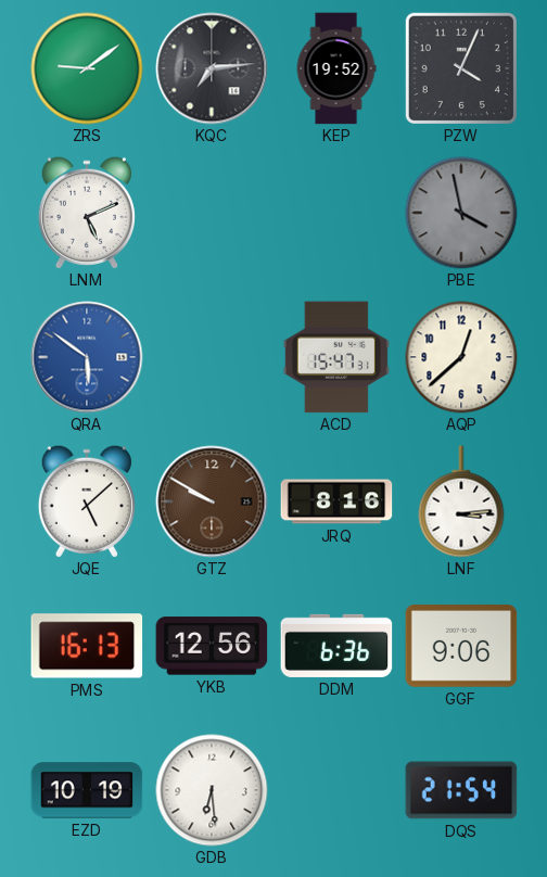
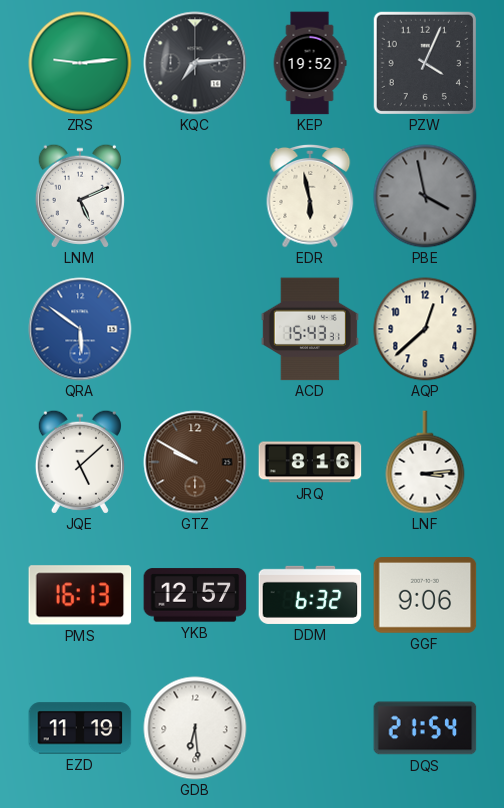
ZRS: 9:09 -> 9:14 (80, 63)
EDR: none -> 5:58 (310, 197)
ACD: 15:47 -> 15:43 (310, 329)
YKB: 12:56 -> 12:57 (195, 595)
DDM: 6:36 -> 6:32 (310, 595)
EZD: 10:19 -> 11:19 (80, 728)
